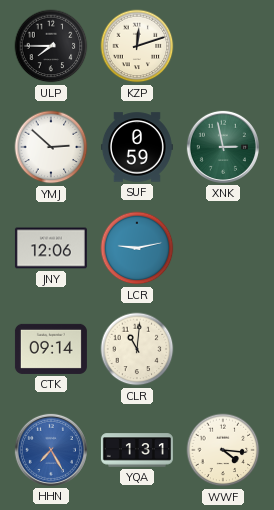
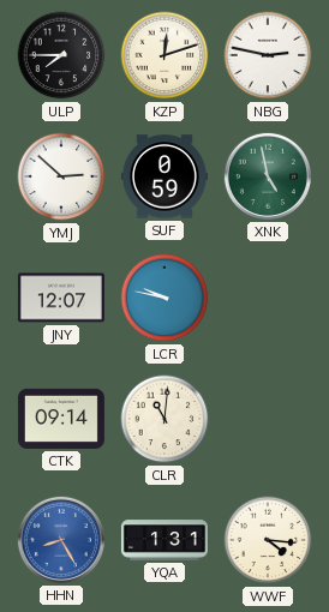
NBG: none -> 2:47 (268, 55)
XNK: 2:58 -> 4:58 (268, 176)
JNY: 12:06 -> 12:07 (61, 298)
LCR: 9:13 -> 9:47 (164, 298)
HHN: 7:25 -> 8:25 (61, 540)
